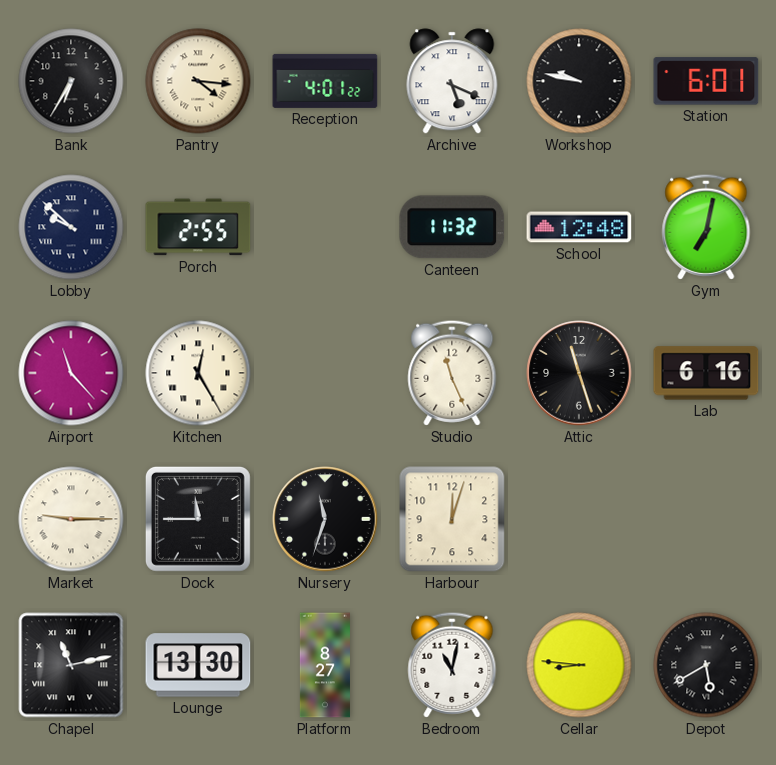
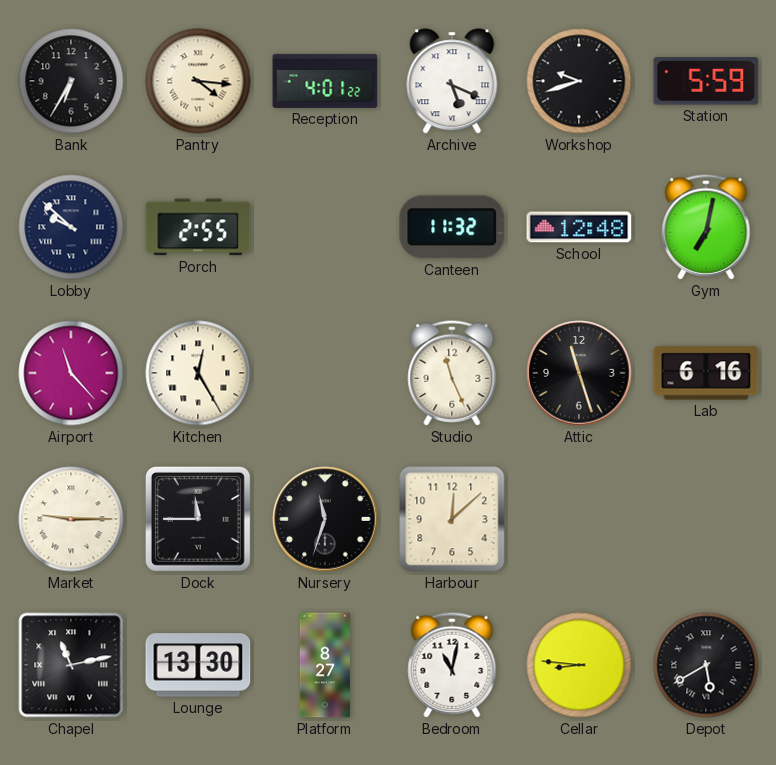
Workshop: 9:47 -> 9:42 (579, 81)
Station: 6:01 -> 5:59 (706, 81)
Harbour: 12:03 -> 12:08 (452, 519)
